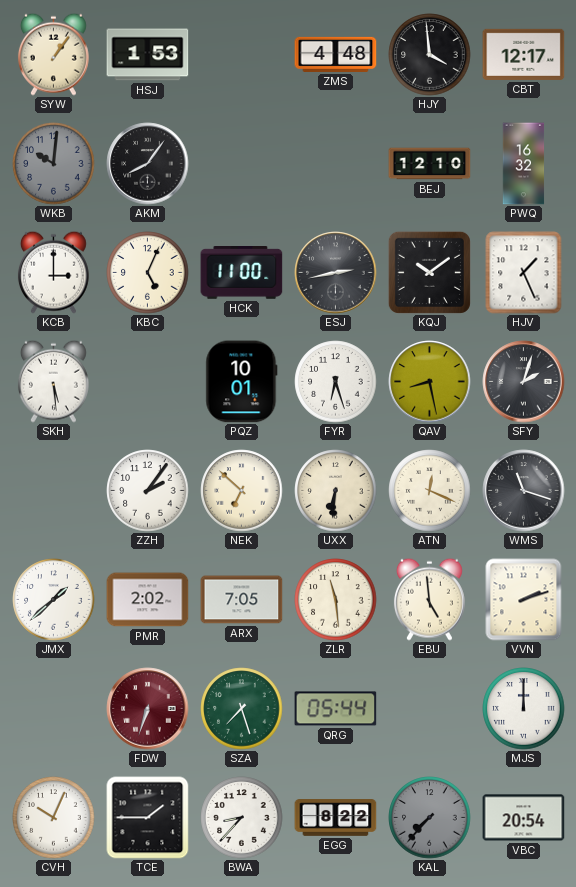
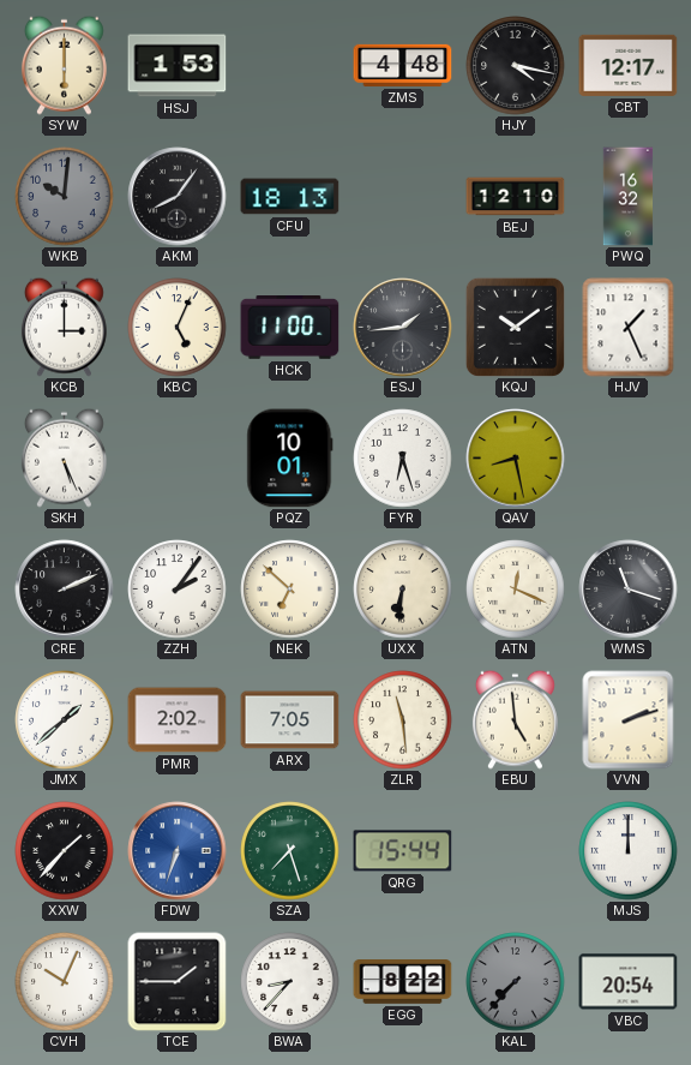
SYW: 1:06 -> 6:00 (64, 65)
HJY: 3:59 -> 4:17 (516, 66)
CFU: none -> 18:13 (290, 197)
ESJ: 2:43 -> 1:44 (403, 328)
SKH: 5:29 -> 5:26 (64, 457)
SFY: 2:03 -> none (524, 382)
CRE: none -> 2:11 (65, 590)
XXW: none -> 1:37 (65, 851)
FDW dial: burgundy -> blue (178, 851)
QRG: 05:44 -> 15:44 (403, 851)
